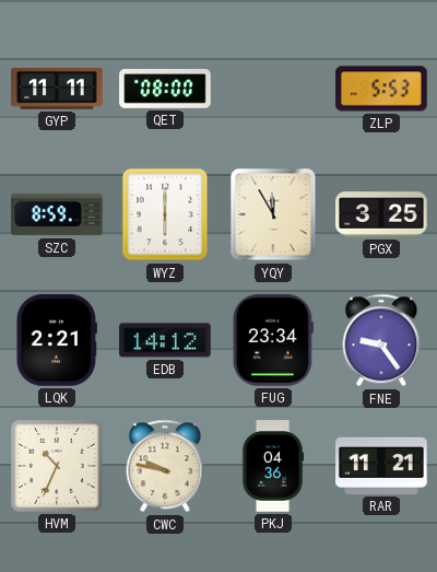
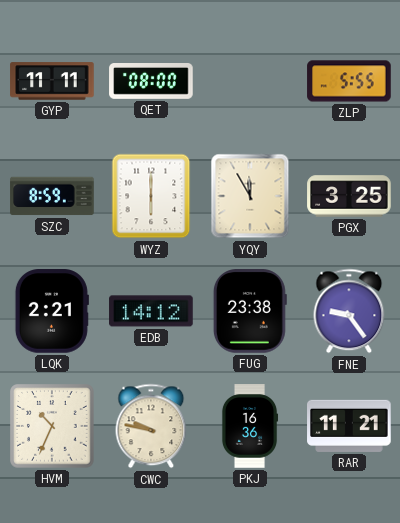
ZLP: 5:53 -> 5:55 (349, 81)
FUG: 23:34 -> 23:38 (250, 311)
PKJ: 04:36 -> 16:36 (250, 426)
